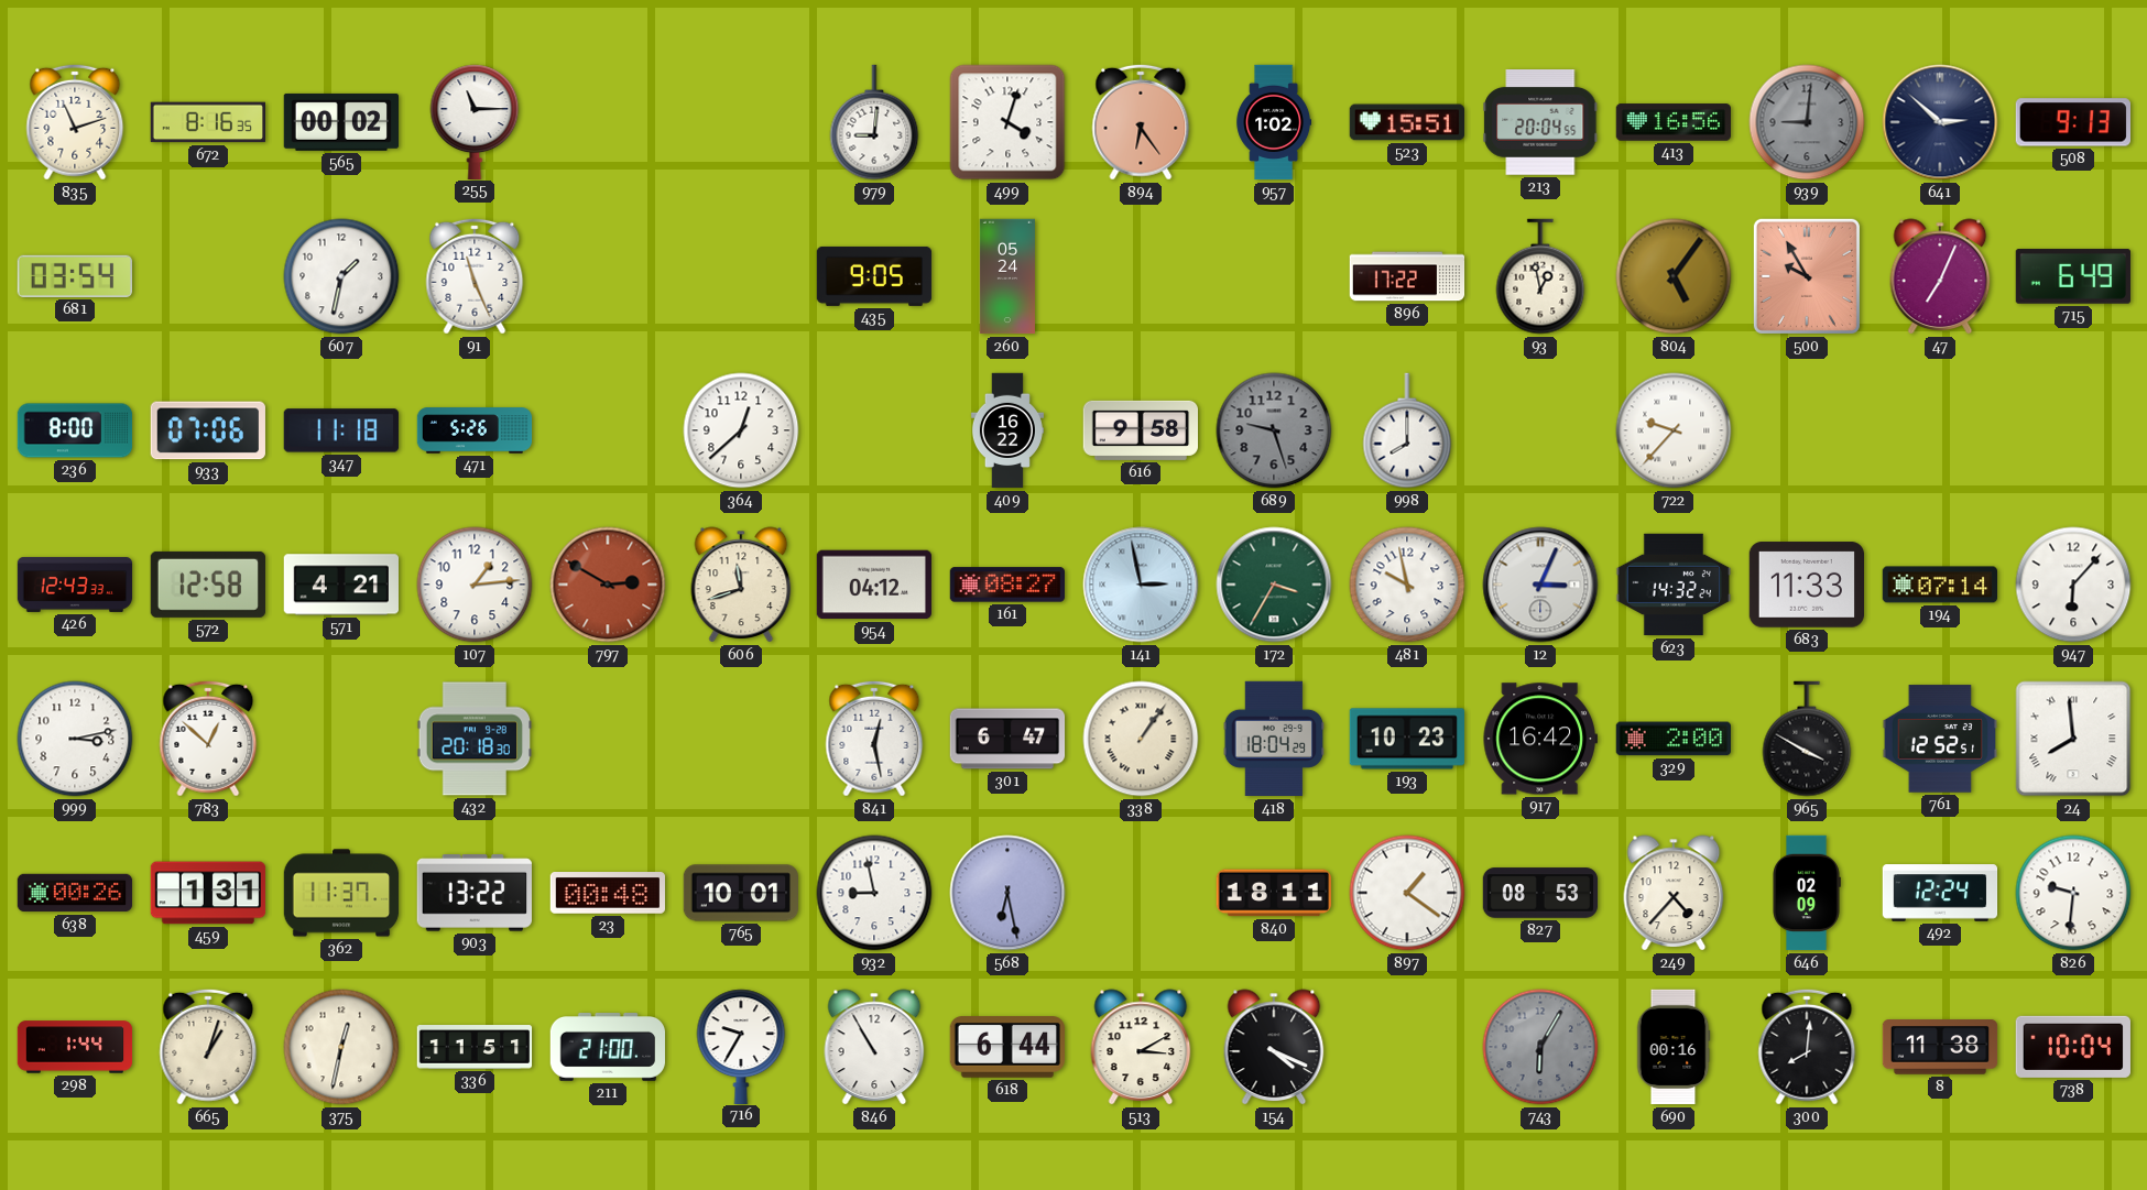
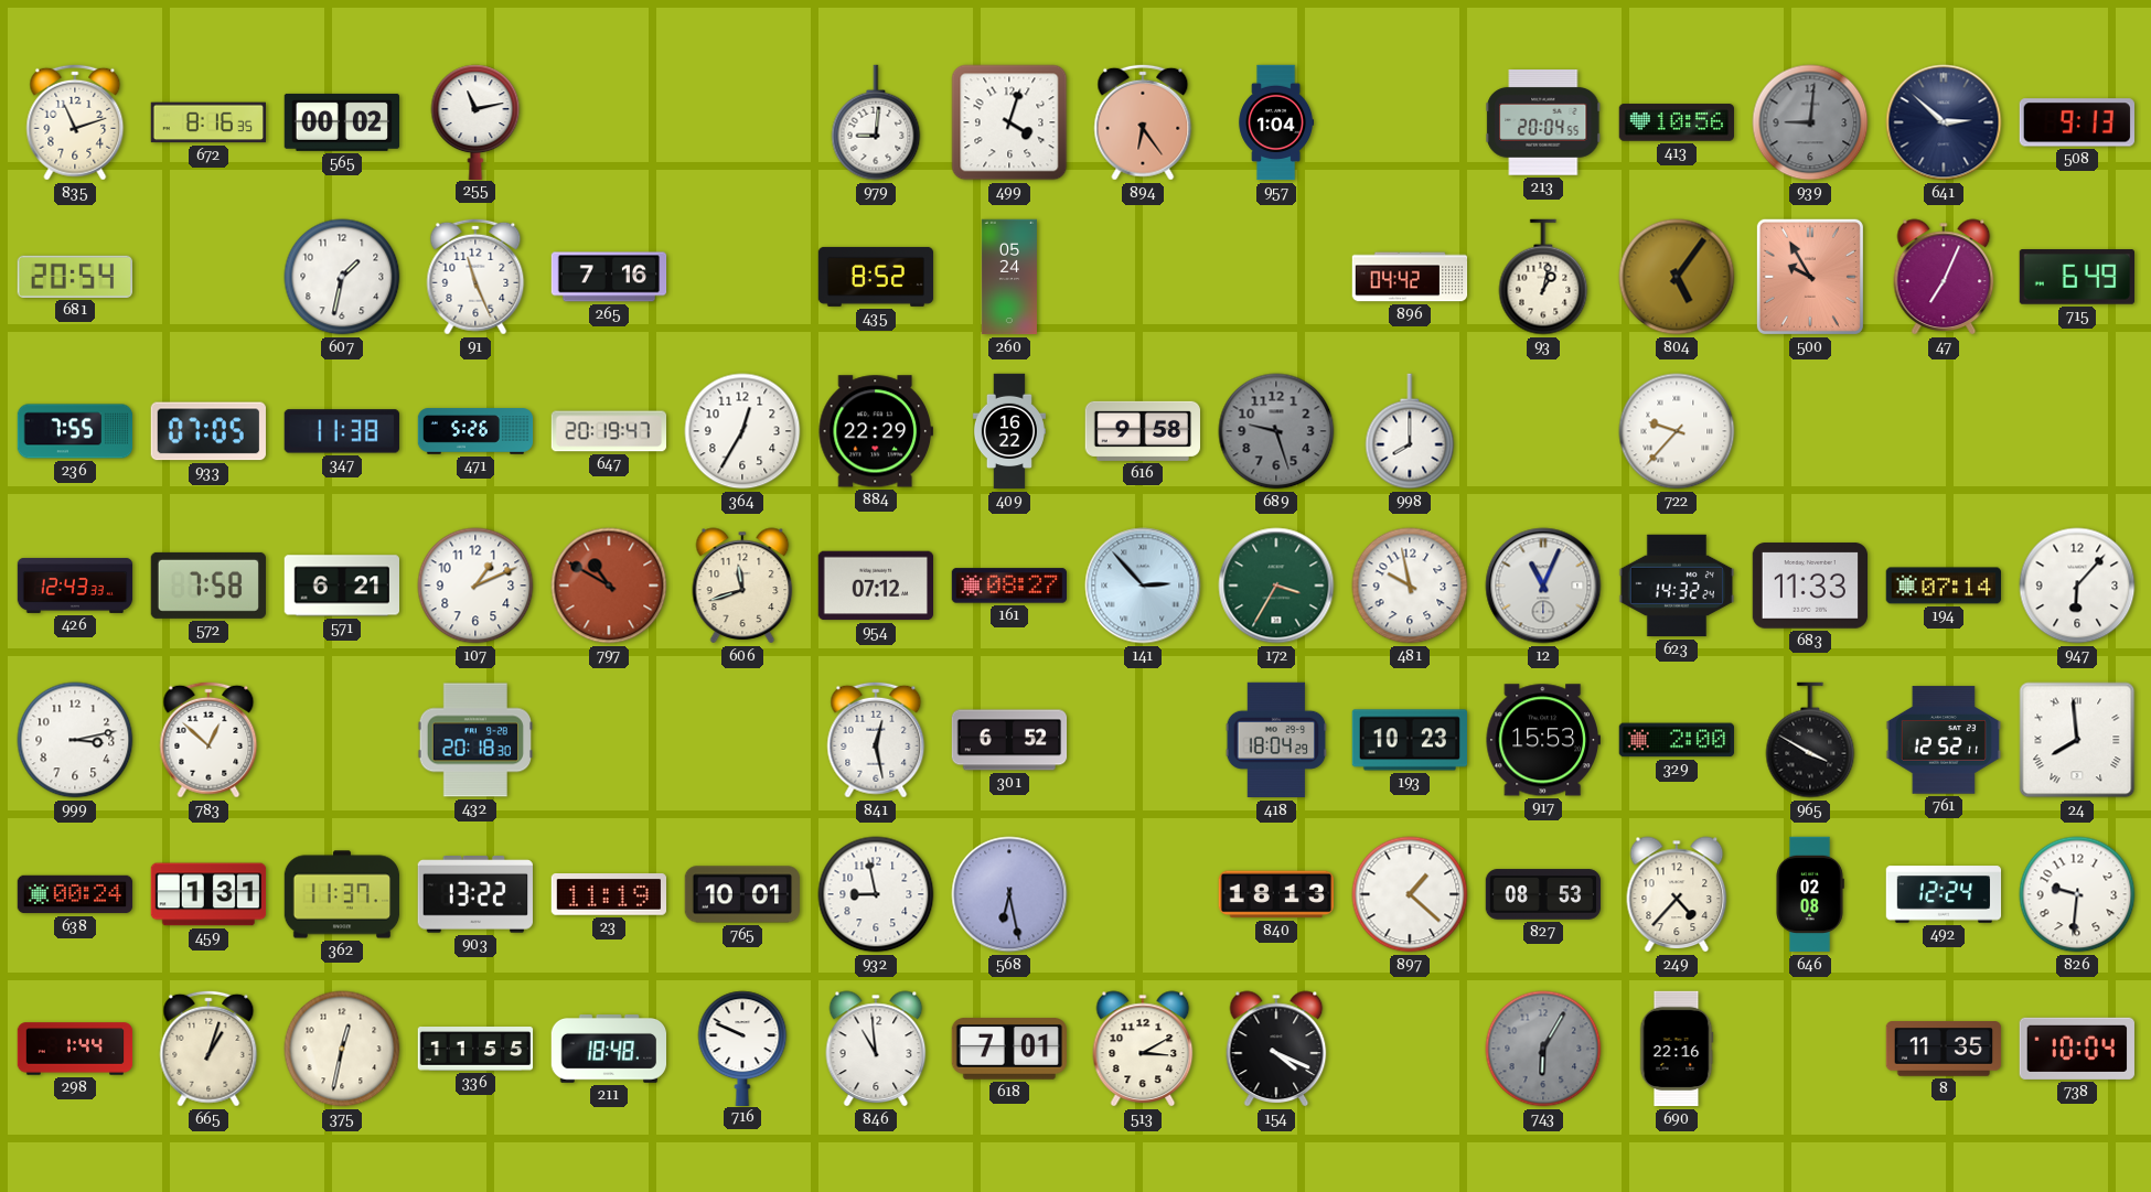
255: 11:15 -> 11:13 (475, 121)
957: 1:02 -> 1:04 (1276, 122)
523: 15:51 -> none (1406, 122)
413: 16:56 -> 10:56 (1676, 122)
681: 03:54 -> 20:54 (74, 277)
265: none -> 7:16 (609, 277)
435: 9:05 -> 8:52 (876, 277)
896: 17:22 -> 04:42 (1410, 277)
93: 12:58 -> 1:02 (1543, 277)
236: 8:00 -> 7:55 (75, 431)
933: 07:06 -> 07:05 (208, 431)
347: 11:18 -> 11:38 (342, 431)
647: none -> 20:19 (608, 431)
364: 12:38 -> 12:35 (742, 431)
884: none -> 22:29 (875, 431)
572: 12:58 -> 7:58 (207, 586)
571: 4:21 -> 6:21 (341, 586)
107: 1:14 -> 1:11 (475, 586)
797: 2:50 -> 10:50 (609, 586)
954: 04:12 -> 07:12 (875, 586)
141: 2:58 -> 2:53 (1143, 586)
12: 3:04 -> 11:04 (1543, 586)
301: 6:47 -> 6:52 (1009, 740)
338: 1:06 -> none (1141, 739)
917: 16:42 -> 15:53 (1543, 740)
761: 12:52:51 -> 12:52:11 (1943, 740)
638: 00:26 -> 00:24 (75, 894)
23: 00:48 -> 11:19 (608, 895)
840: 18:11 -> 18:13 (1275, 894)
897: 1:21 -> 1:22 (1410, 894)
646: 02:09 -> 02:08 (1810, 894)
336: 11:51 -> 11:55 (475, 1050)
211: 21:00 -> 18:48 (608, 1050)
716: 9:35 -> 9:49 (742, 1048)
846: 10:55 -> 10:59 (876, 1049)
618: 6:44 -> 7:01 (1008, 1049)
690: 00:16 -> 22:16 (1677, 1049)
300: 8:01 -> none (1807, 1047)
8: 11:38 -> 11:35 (1944, 1049)
